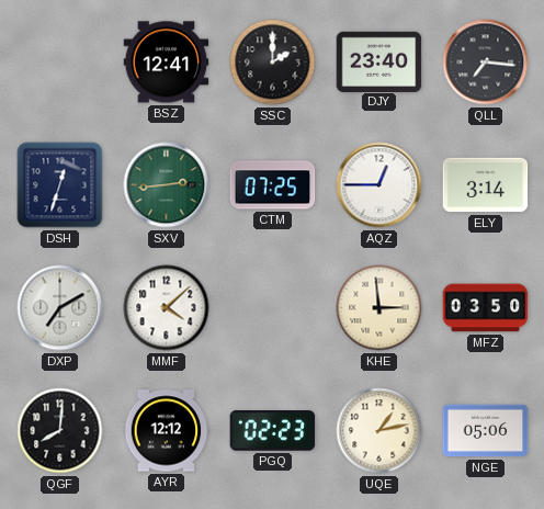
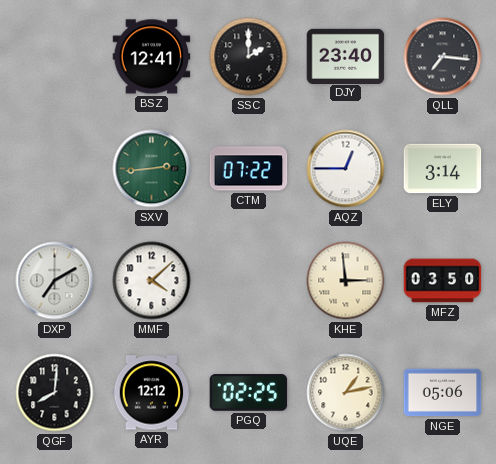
DSH: 12:33 -> none (60, 185)
CTM: 07:25 -> 07:22 (249, 169)
PGQ: 02:23 -> 02:25 (249, 393)
